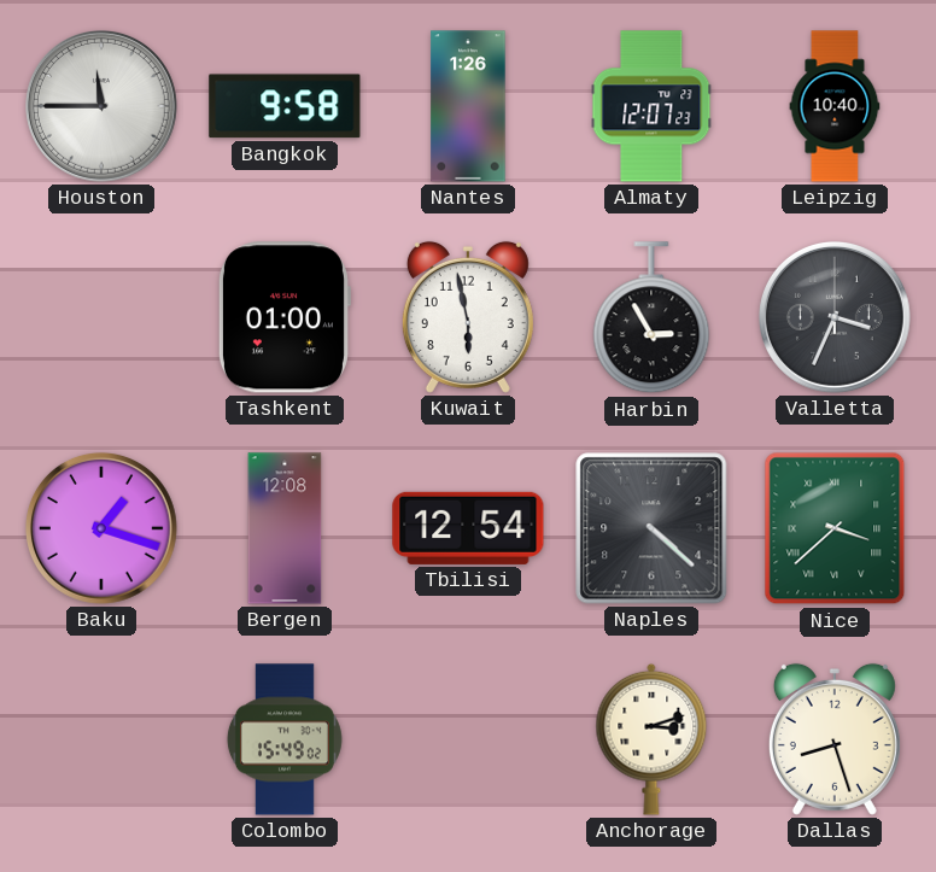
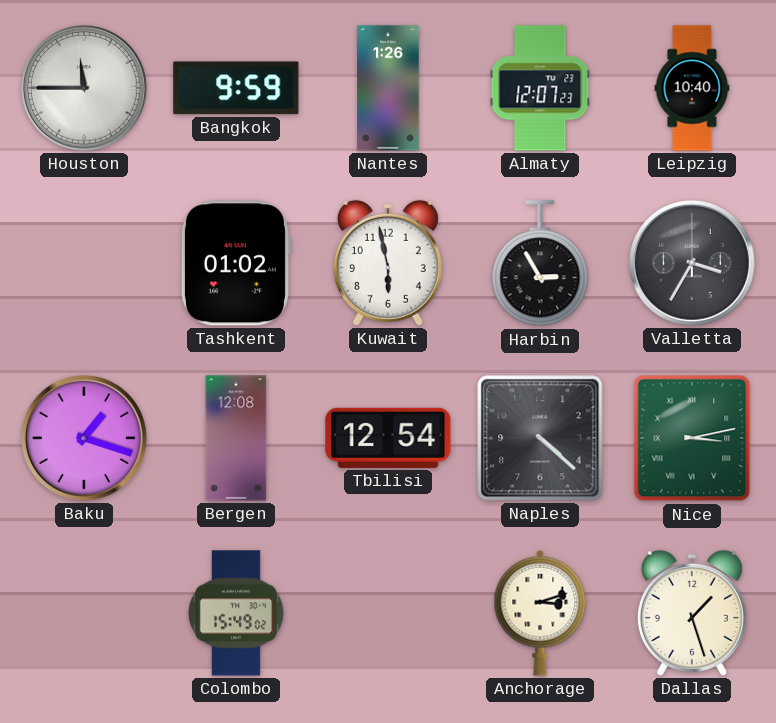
Bangkok: 9:58 -> 9:59 (236, 88)
Tashkent: 01:00 -> 01:02 (235, 263)
Valletta: 3:34 -> 3:35 (692, 263)
Nice: 3:38 -> 3:13 (692, 438)
Dallas: 8:27 -> 1:27 (692, 613)
